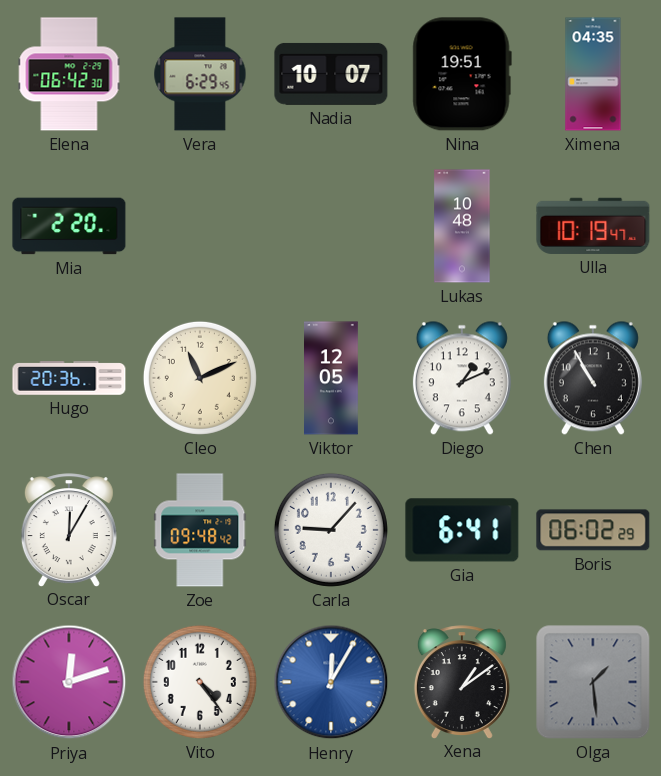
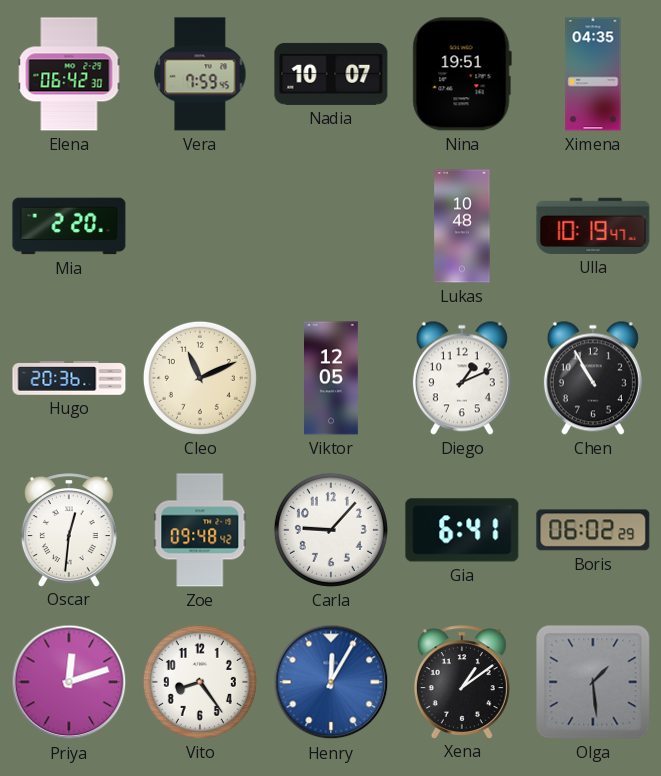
Vera: 6:29 -> 7:59 (200, 74)
Oscar: 12:05 -> 12:31 (69, 530)
Vito: 4:24 -> 8:24 (200, 682)
